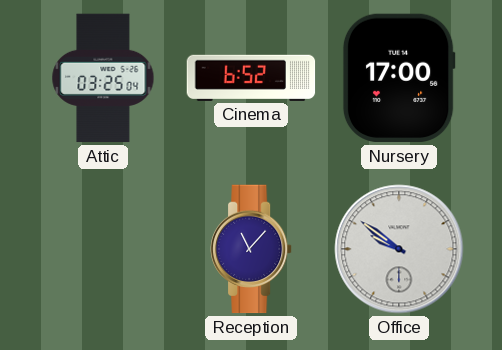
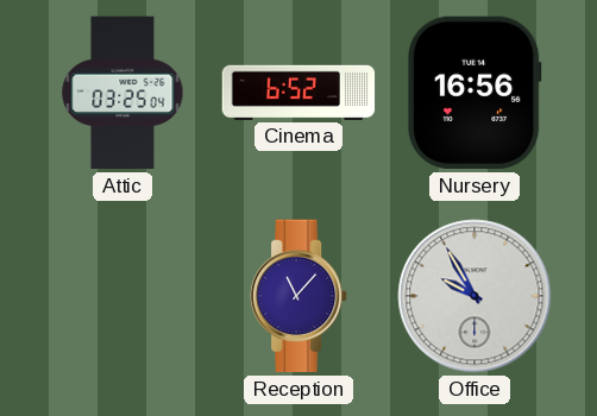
Nursery: 17:00 -> 16:56 (475, 93)
Office: 9:51 -> 9:55 (475, 296)
